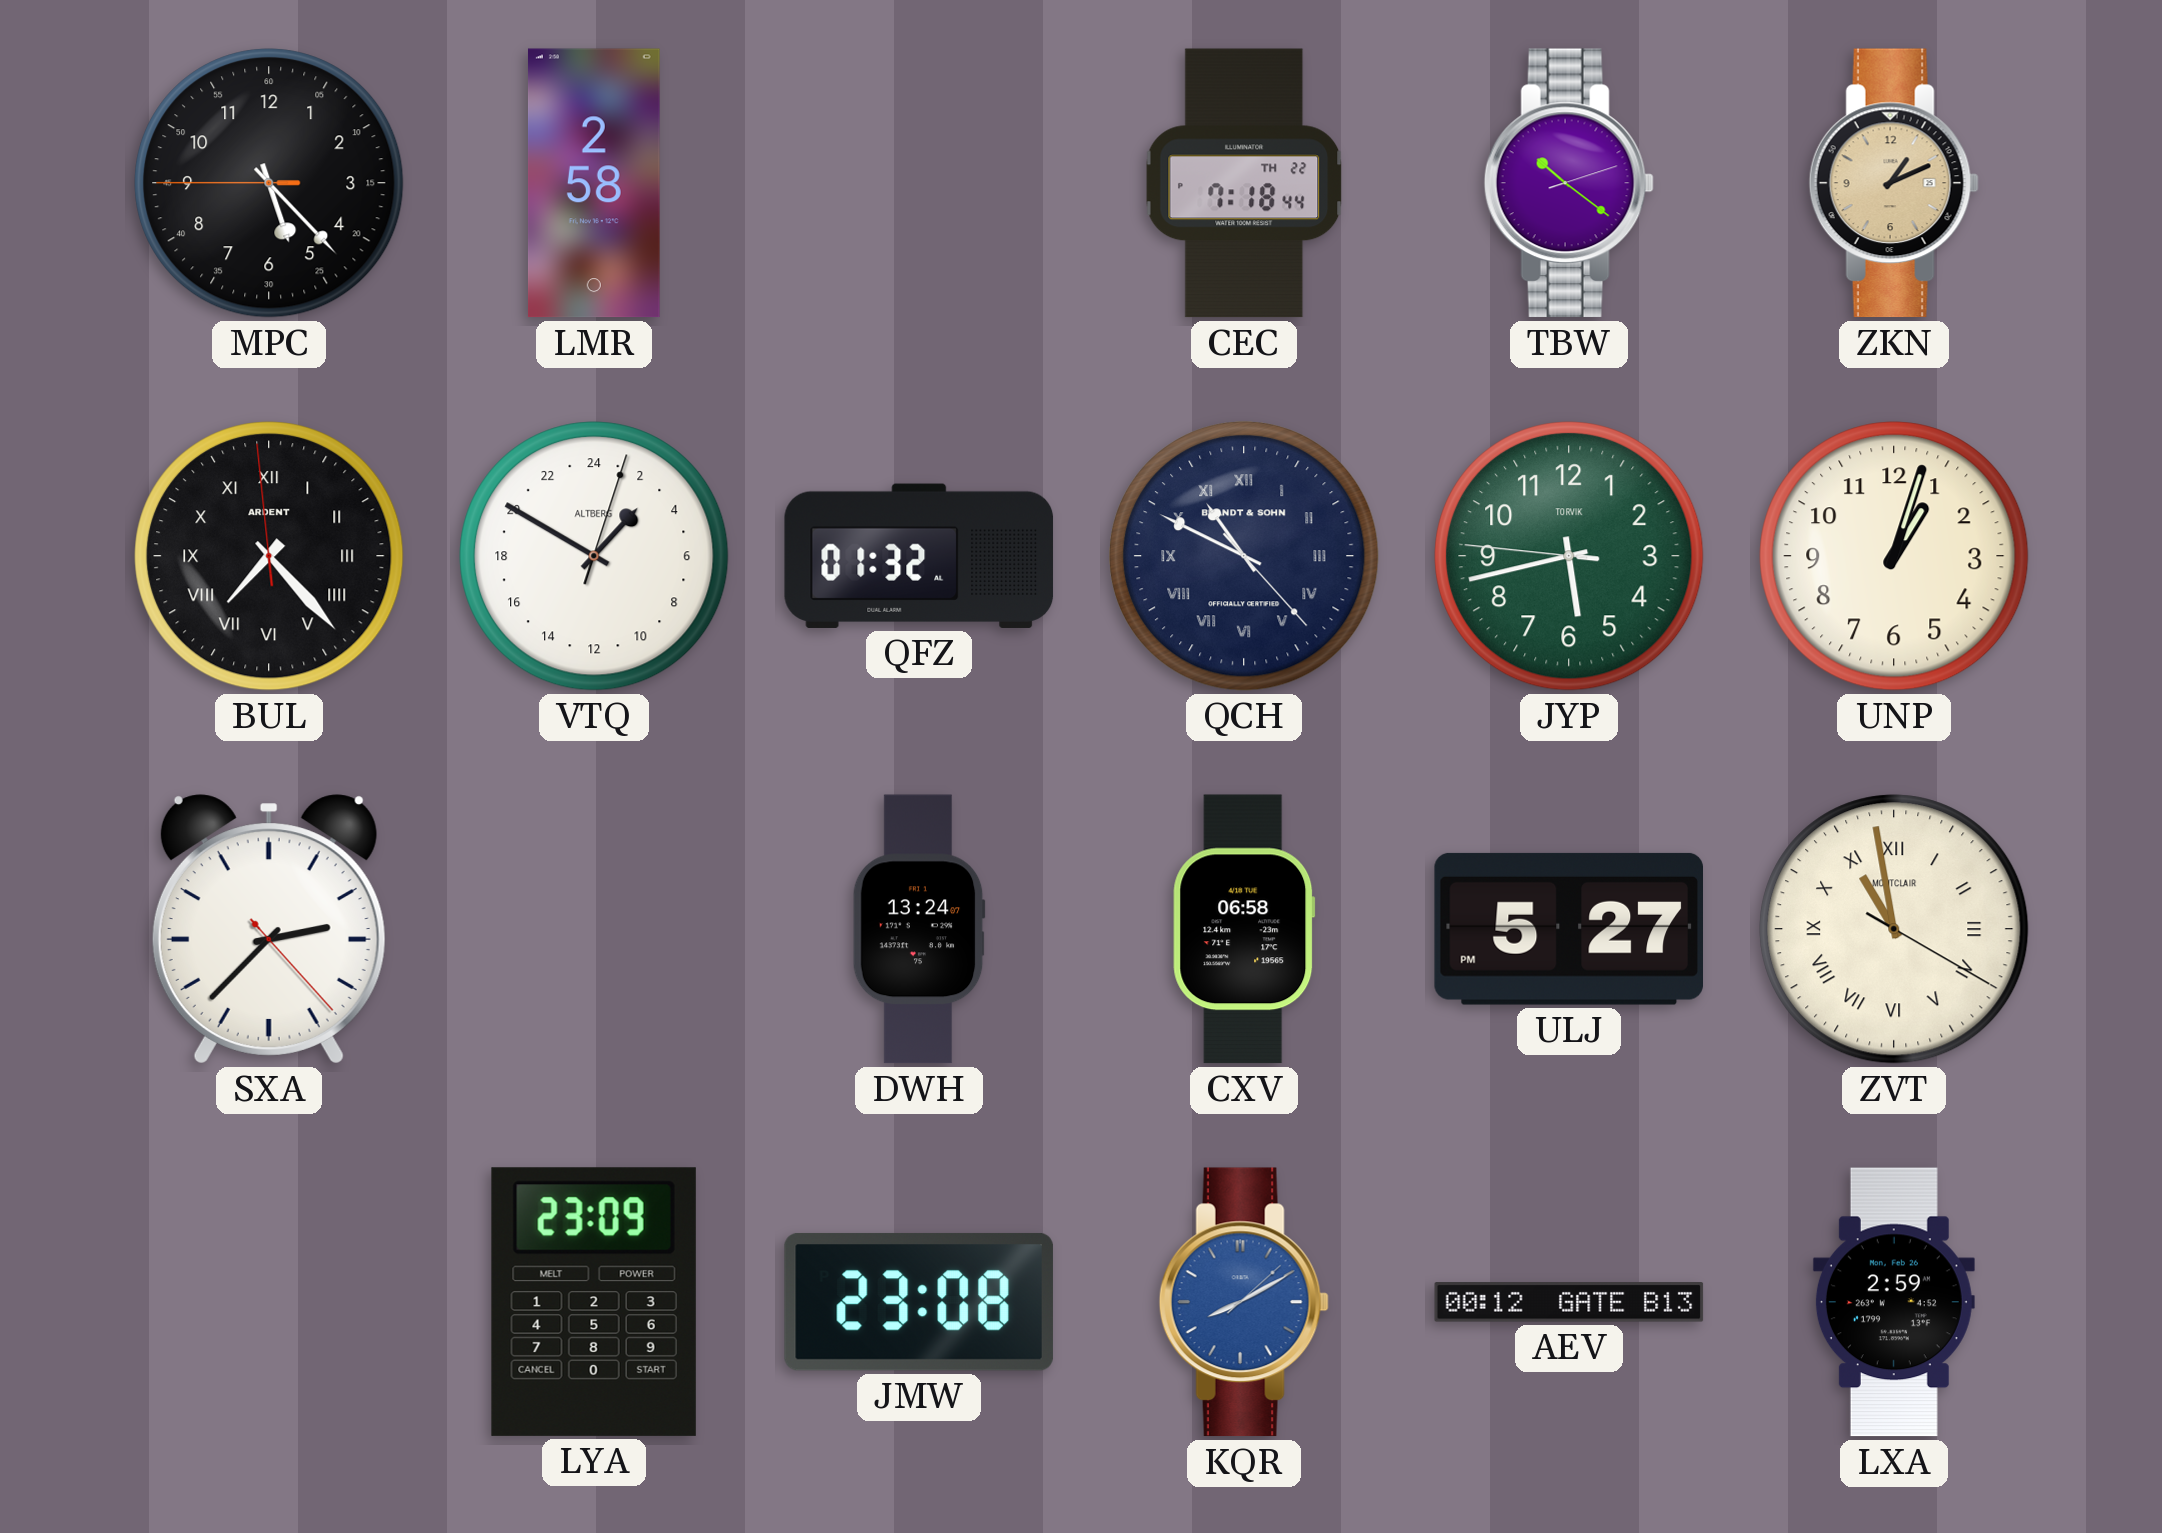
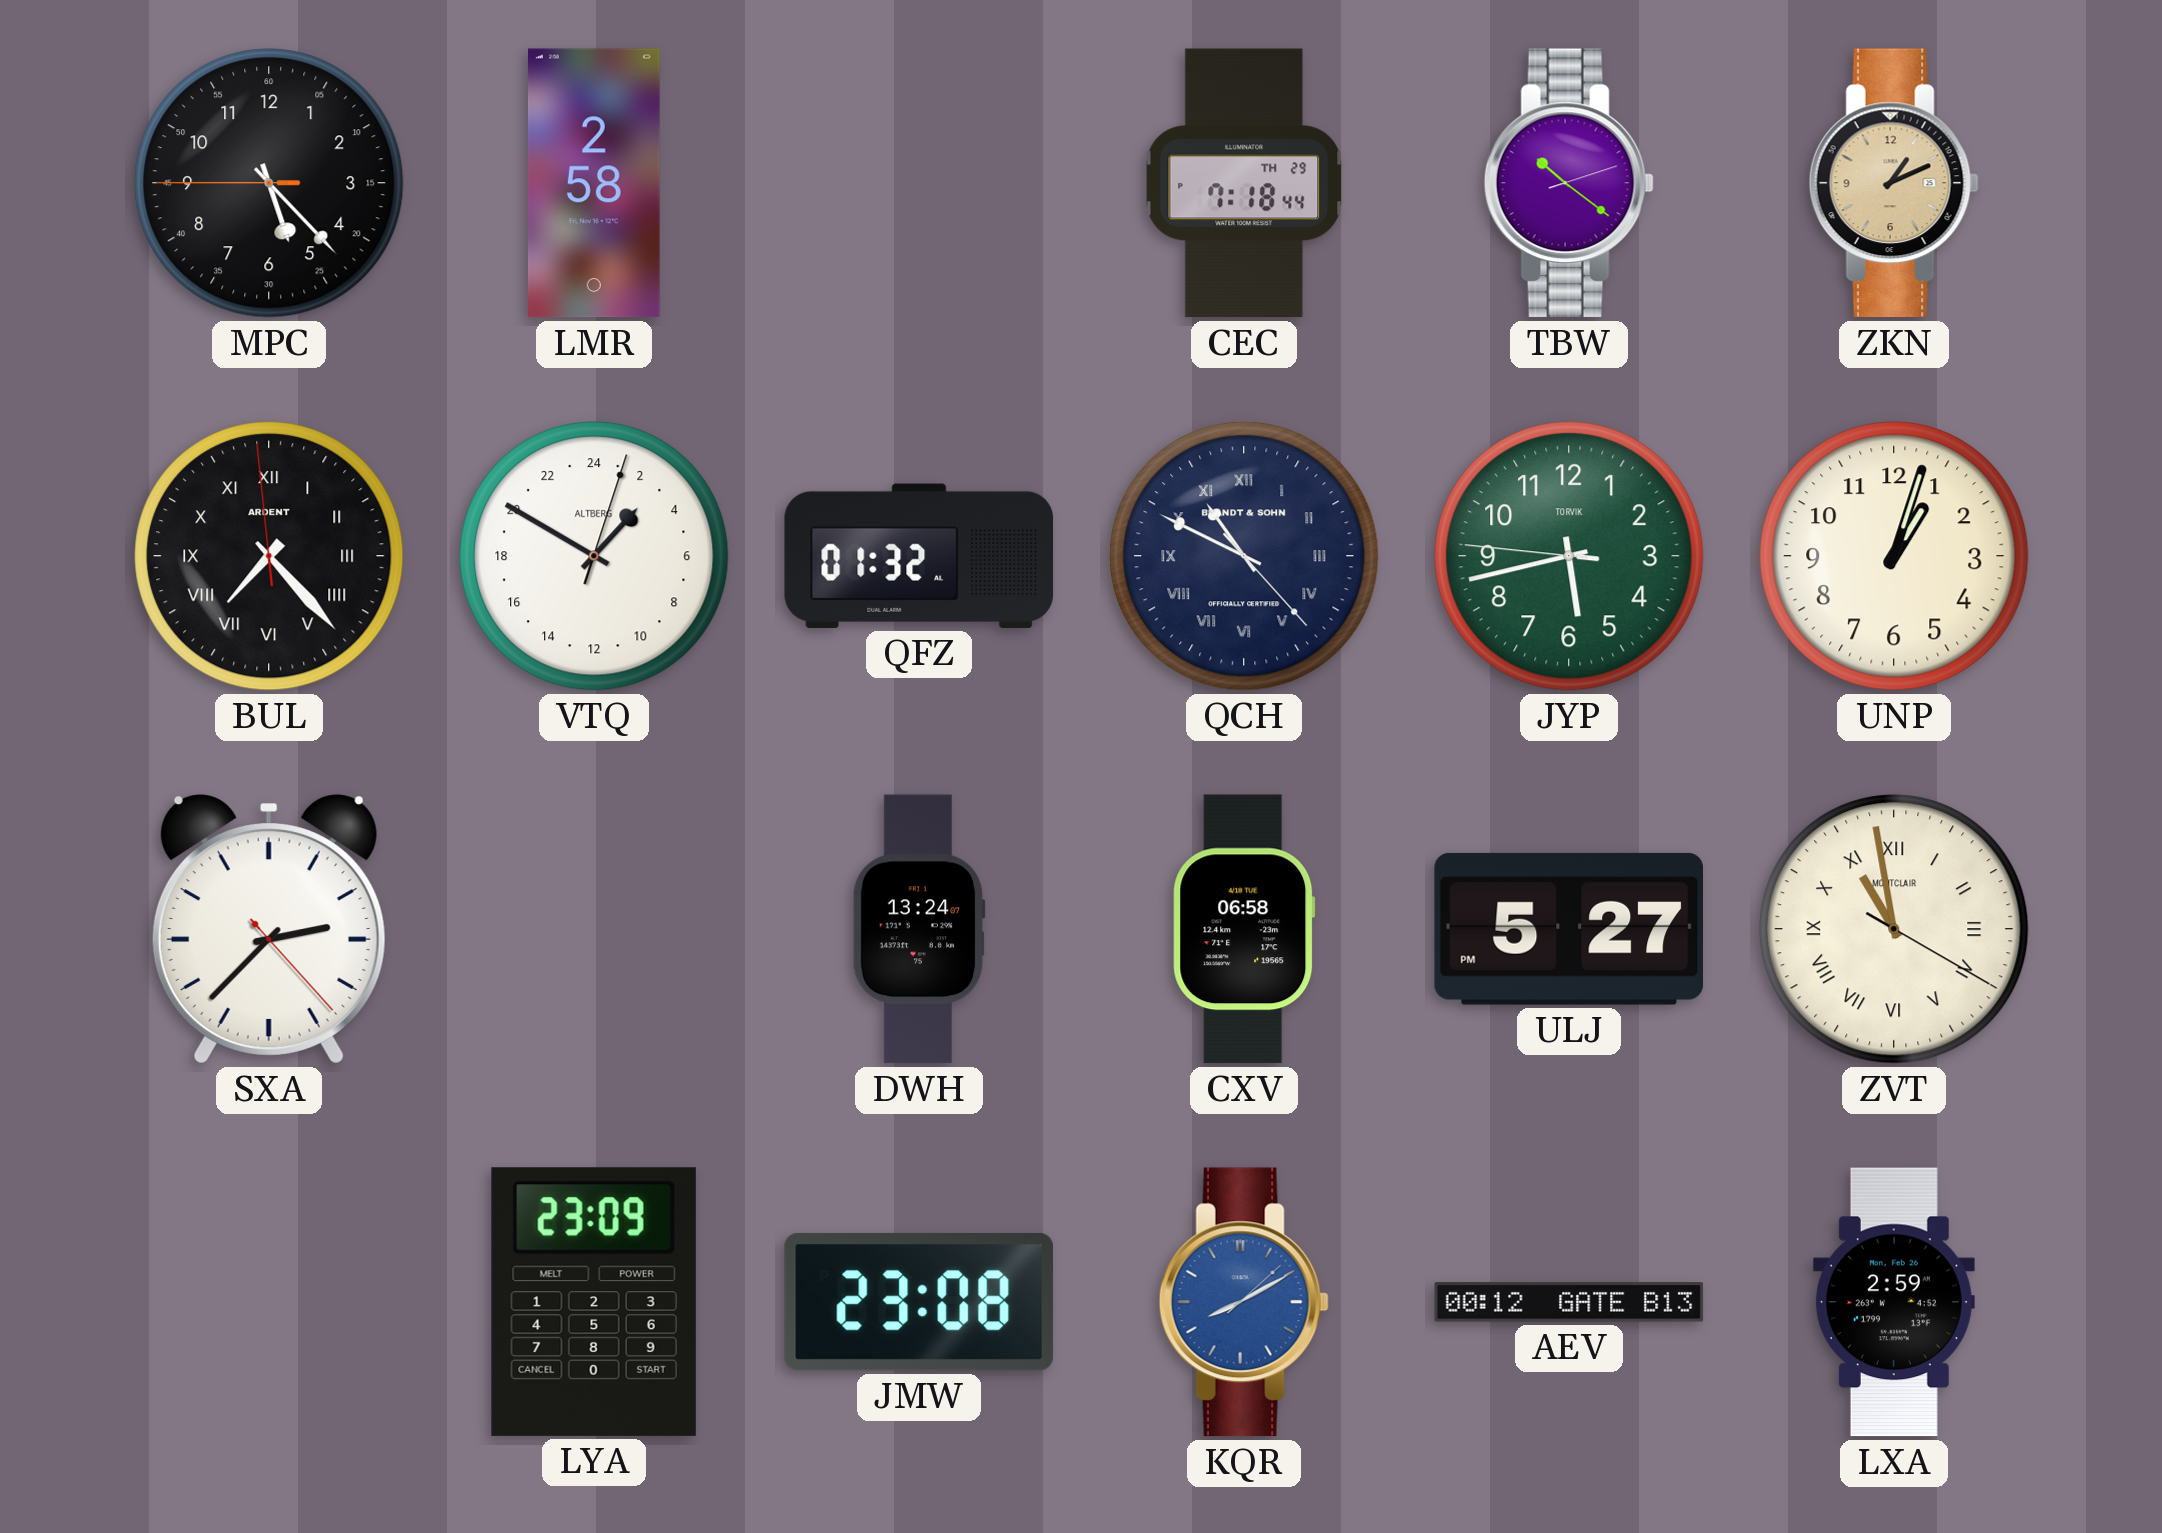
CEC date: TH 22 -> TH 29 (1244, 183)
